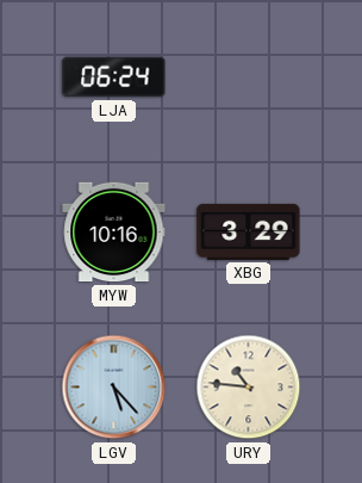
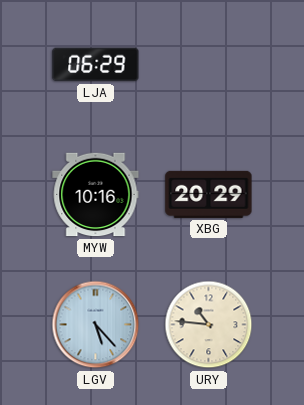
LJA: 06:24 -> 06:29 (96, 65)
XBG: 3:29 -> 20:29 (209, 194)
